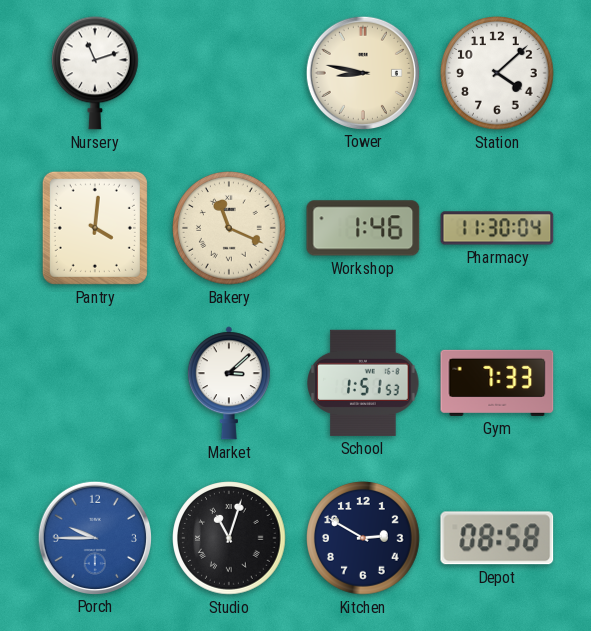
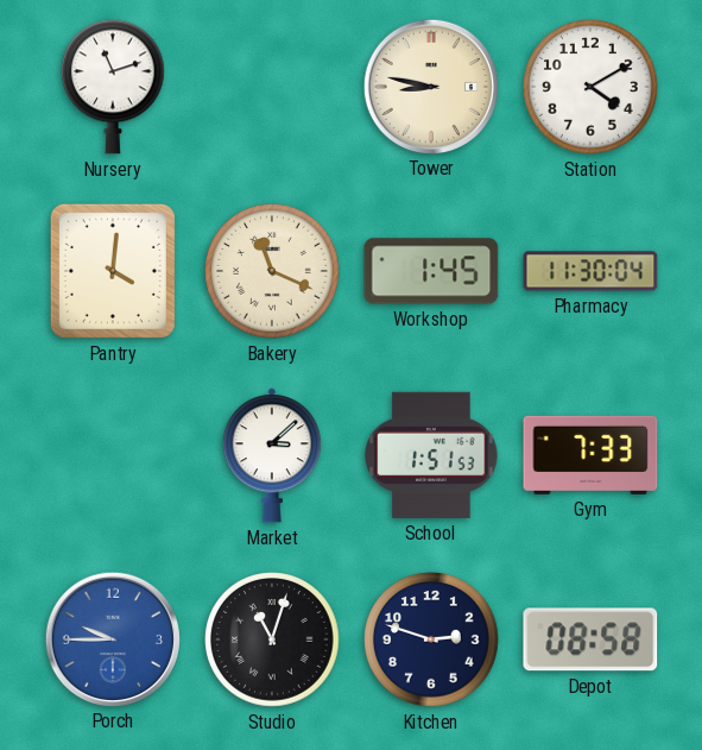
Station: 4:08 -> 4:10 (590, 87)
Workshop: 1:46 -> 1:45 (431, 271)
Kitchen: 2:50 -> 2:48 (431, 639)
